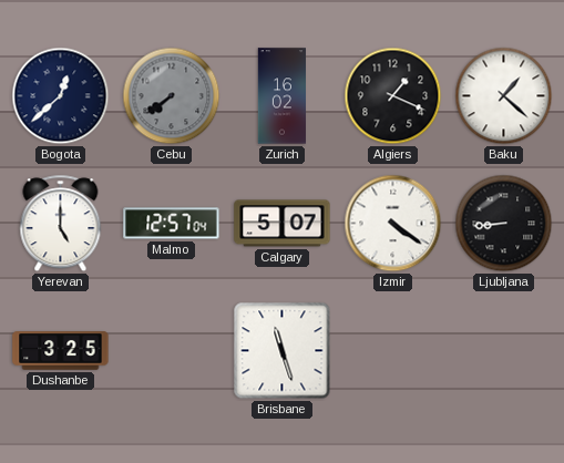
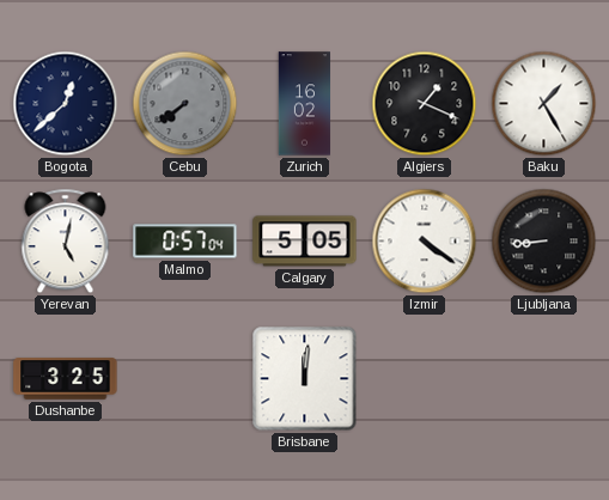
Baku: 1:22 -> 1:25 (544, 104)
Yerevan: 5:00 -> 5:02 (66, 242)
Malmo: 12:57 -> 0:57 (185, 242)
Calgary: 5:07 -> 5:05 (305, 242)
Brisbane: 11:27 -> 12:01 (305, 379)
